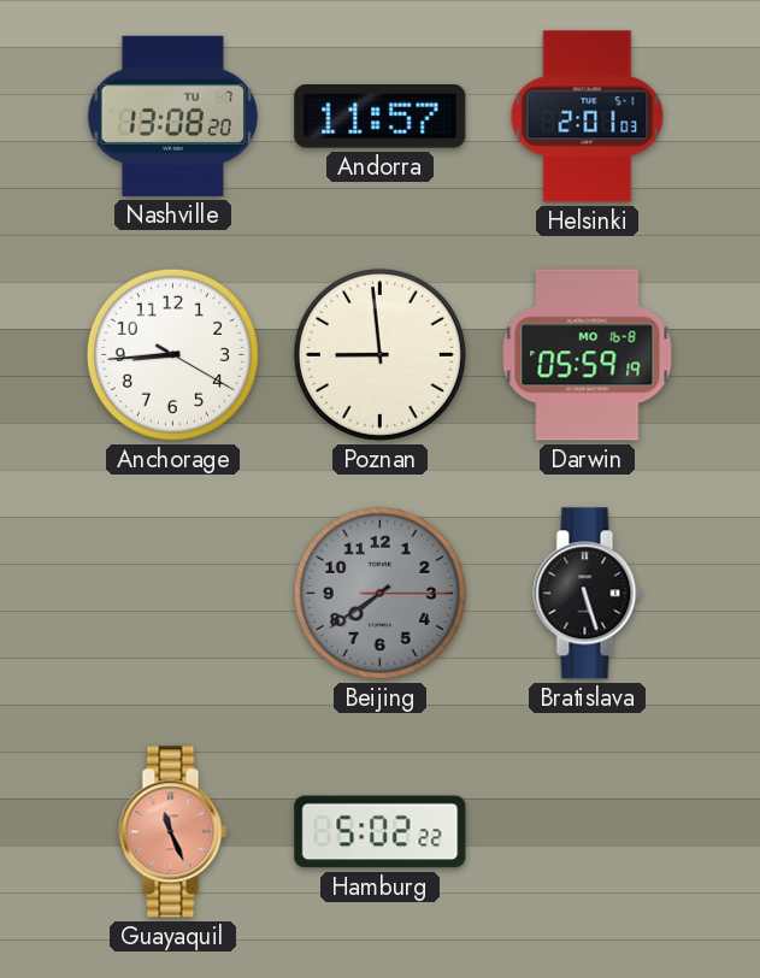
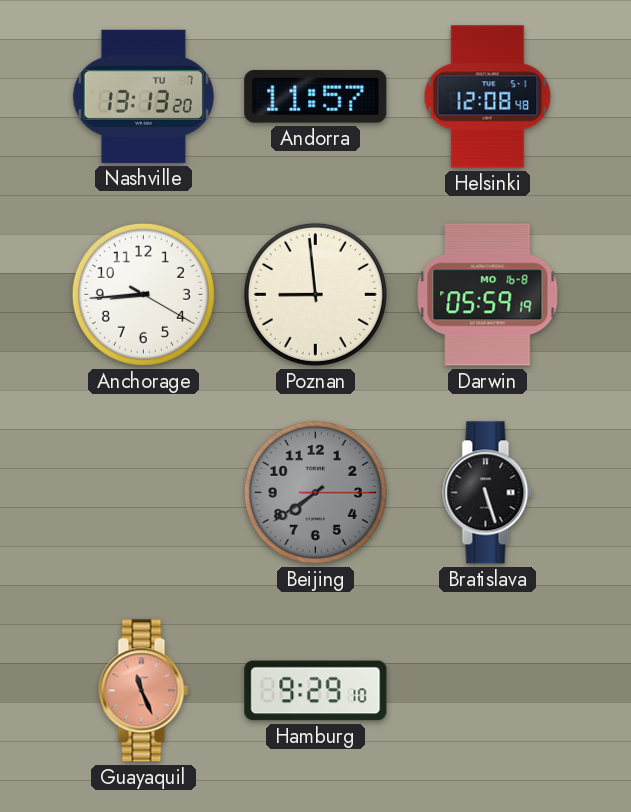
Nashville: 13:08 -> 13:13 (143, 96)
Helsinki: 2:01 -> 12:08 (488, 97)
Hamburg: 5:02 -> 9:29 (316, 691)
